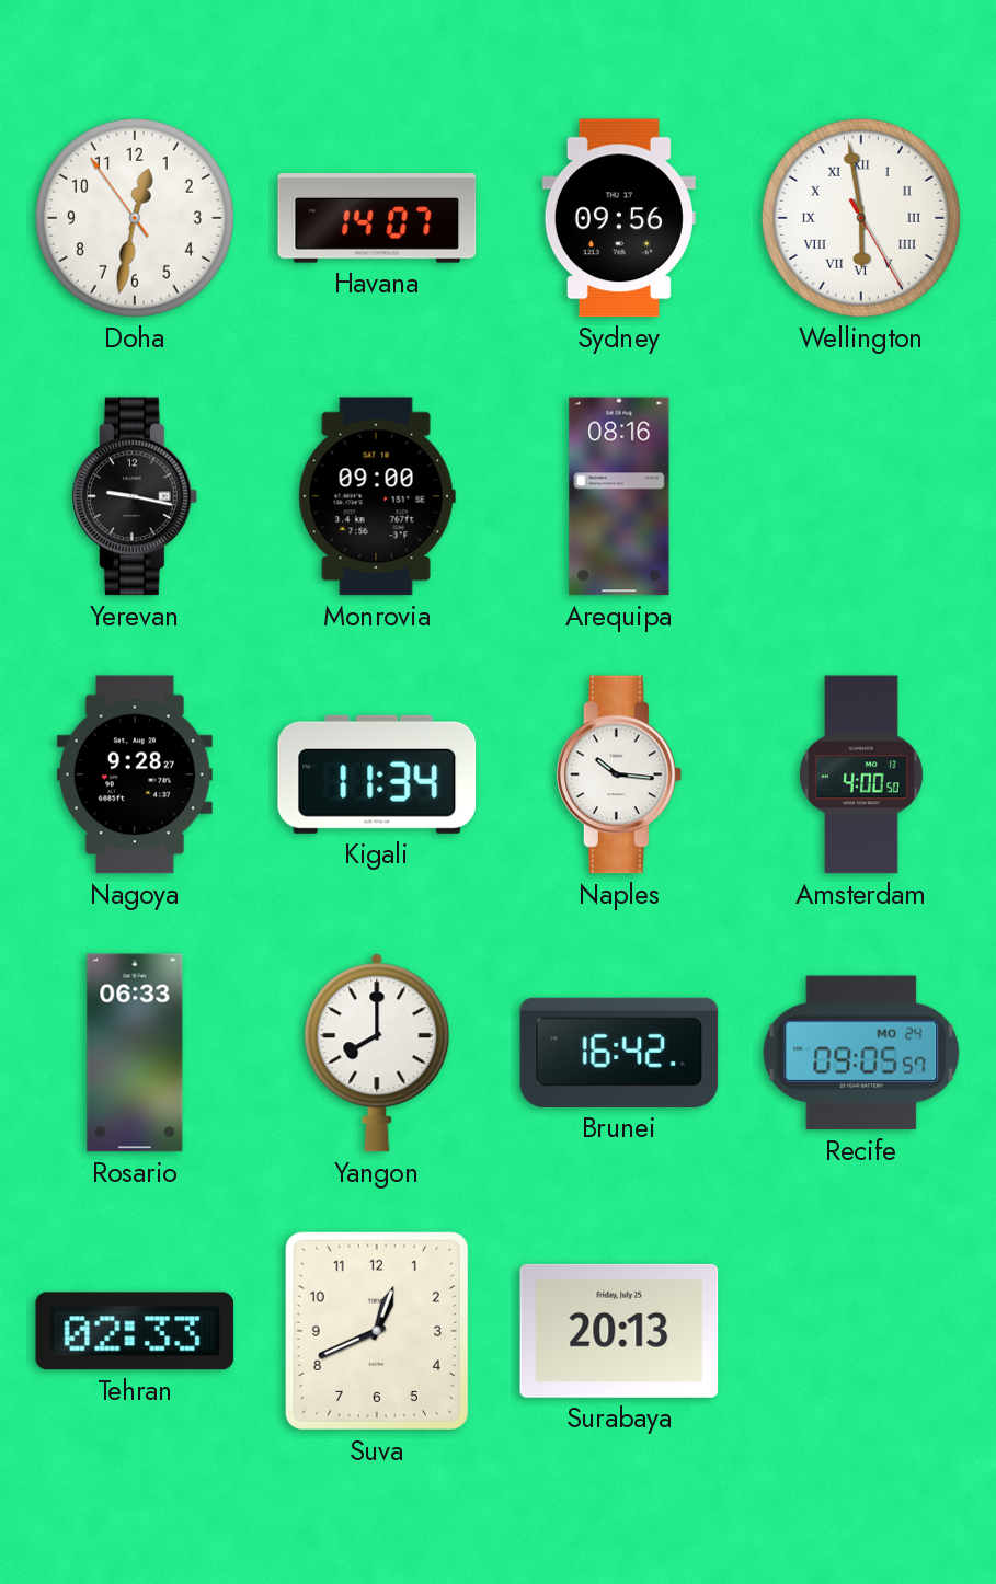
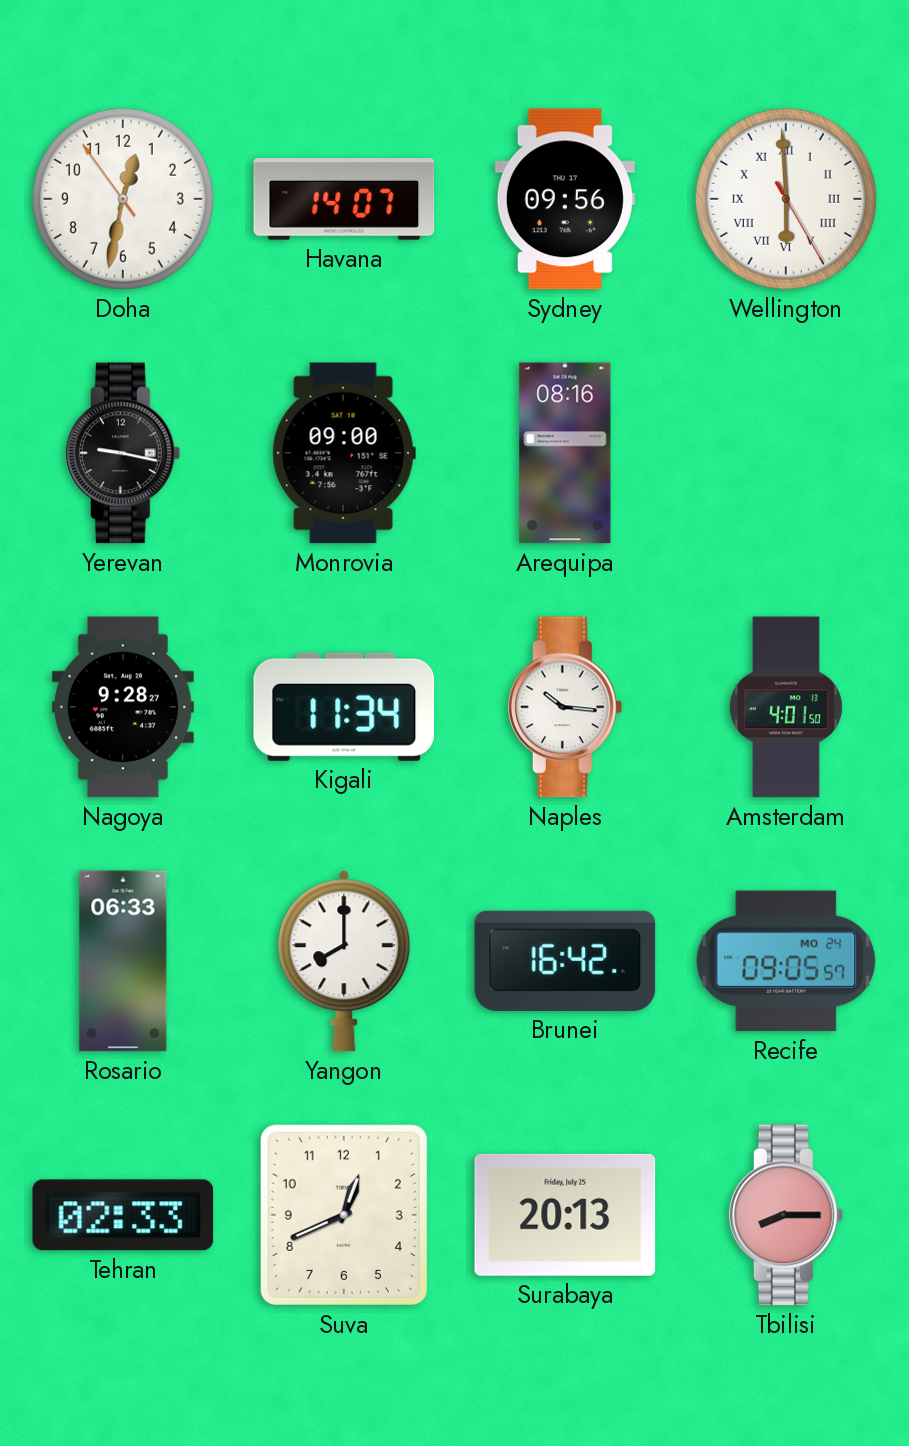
Wellington: 5:58 -> 5:59 (786, 199)
Amsterdam: 4:00 -> 4:01 (786, 707)
Tbilisi: none -> 8:15 (786, 1215)
